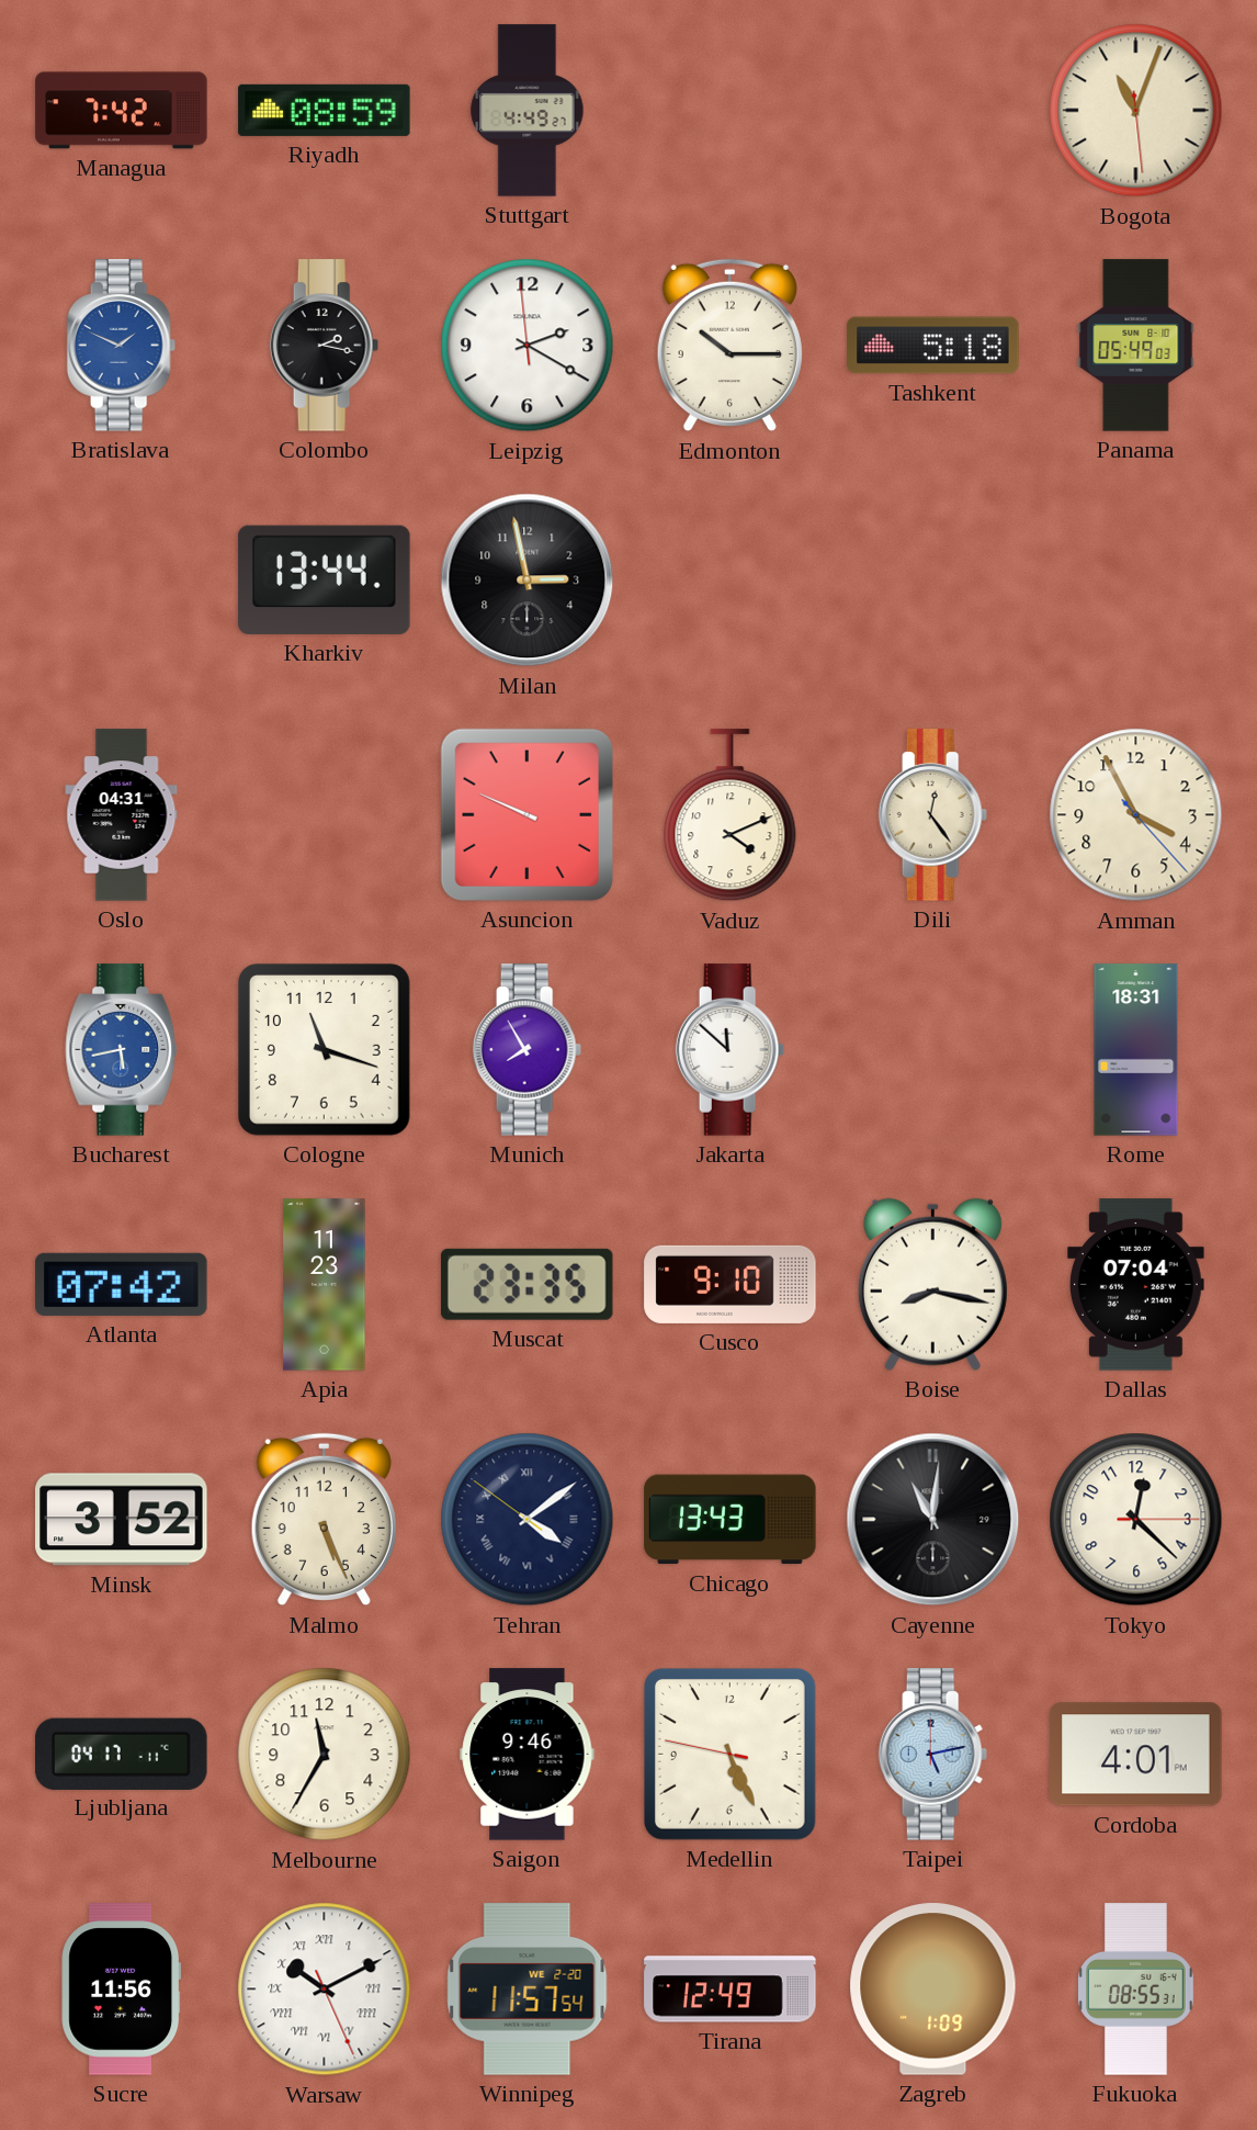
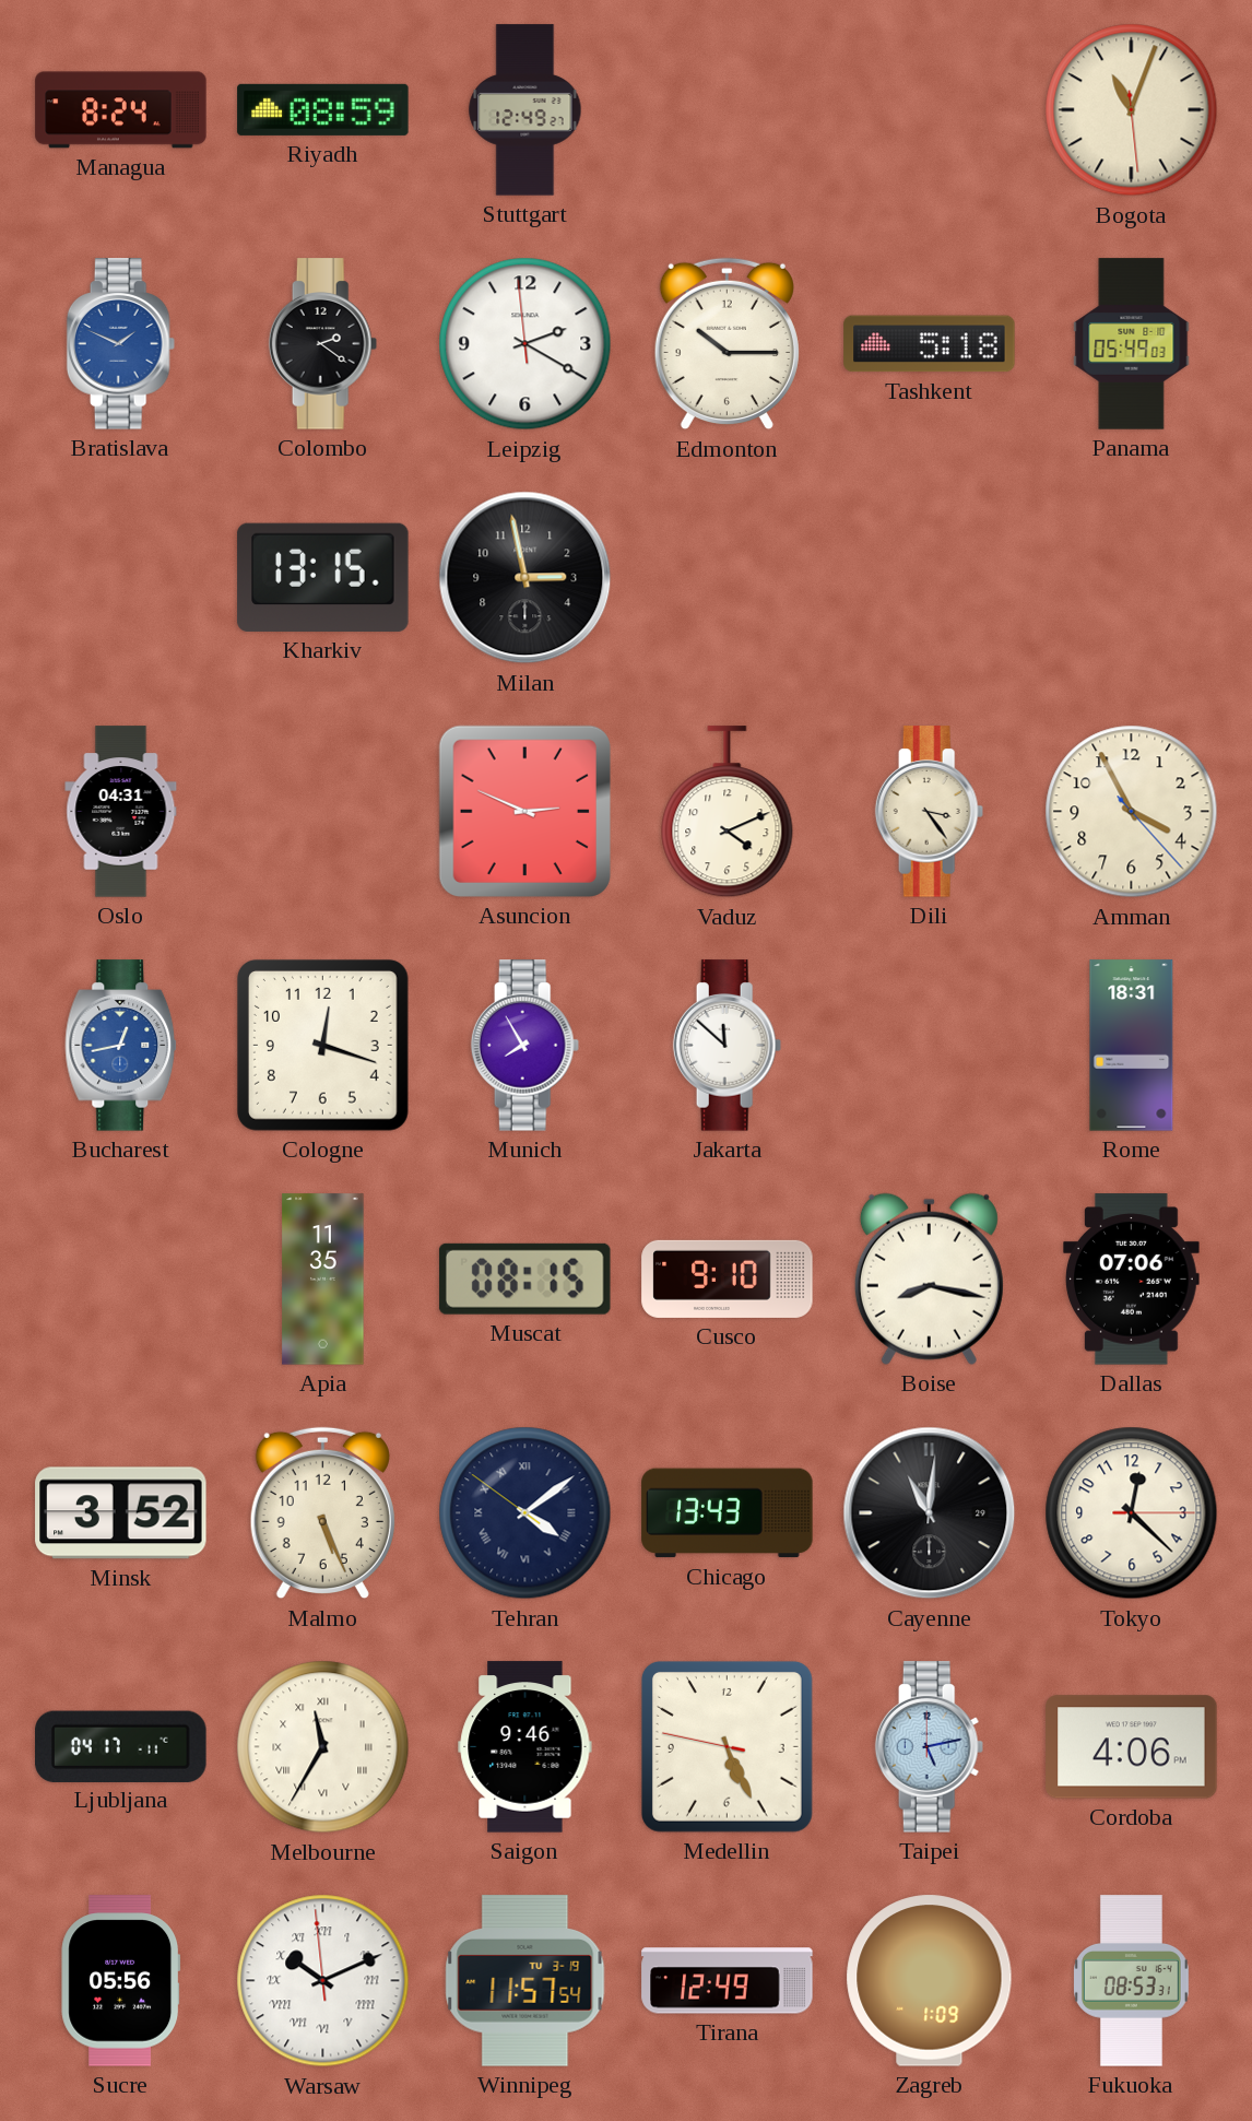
Managua: 7:42 -> 8:24 (121, 110)
Stuttgart: 4:49 -> 12:49 (525, 110)
Colombo: 2:17 -> 2:21 (323, 344)
Kharkiv: 13:44 -> 13:15 (323, 577)
Asuncion: 9:49 -> 2:49 (524, 811)
Dili: 12:24 -> 3:24 (930, 812)
Bucharest: 5:43 -> 12:43 (121, 1046)
Cologne: 11:18 -> 12:18 (322, 1045)
Atlanta: 07:42 -> none (122, 1284)
Apia: 11:23 -> 11:35 (323, 1280)
Muscat: 23:35 -> 08:15 (524, 1279)
Dallas: 07:04 -> 07:06 (1132, 1280)
Melbourne numerals: Arabic -> Roman (323, 1747)
Cordoba: 4:01 -> 4:06 (1132, 1747)
Sucre: 11:56 -> 05:56 (121, 1981)
Warsaw: 10:10:26 -> 10:10:59 (323, 1981)
Winnipeg date: WE 2-20 -> TU 3-19 (525, 1981)
Fukuoka: 08:55 -> 08:53 (1132, 1981)
